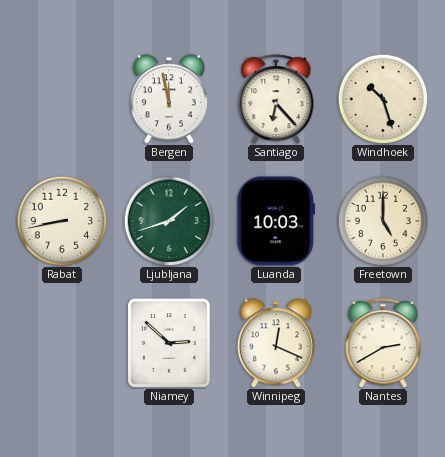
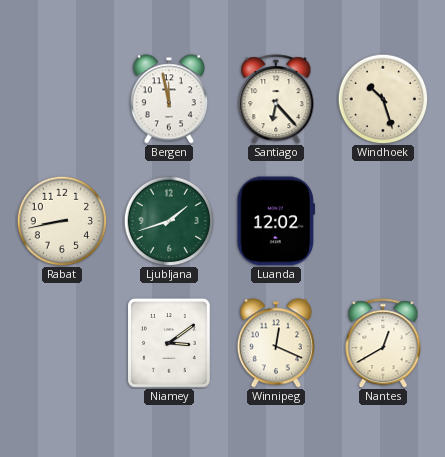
Luanda: 10:03 -> 12:02 (275, 221)
Freetown: 5:00 -> none (383, 221)
Niamey: 2:52 -> 3:09 (170, 344)
Nantes: 2:40 -> 12:40 (383, 343)
